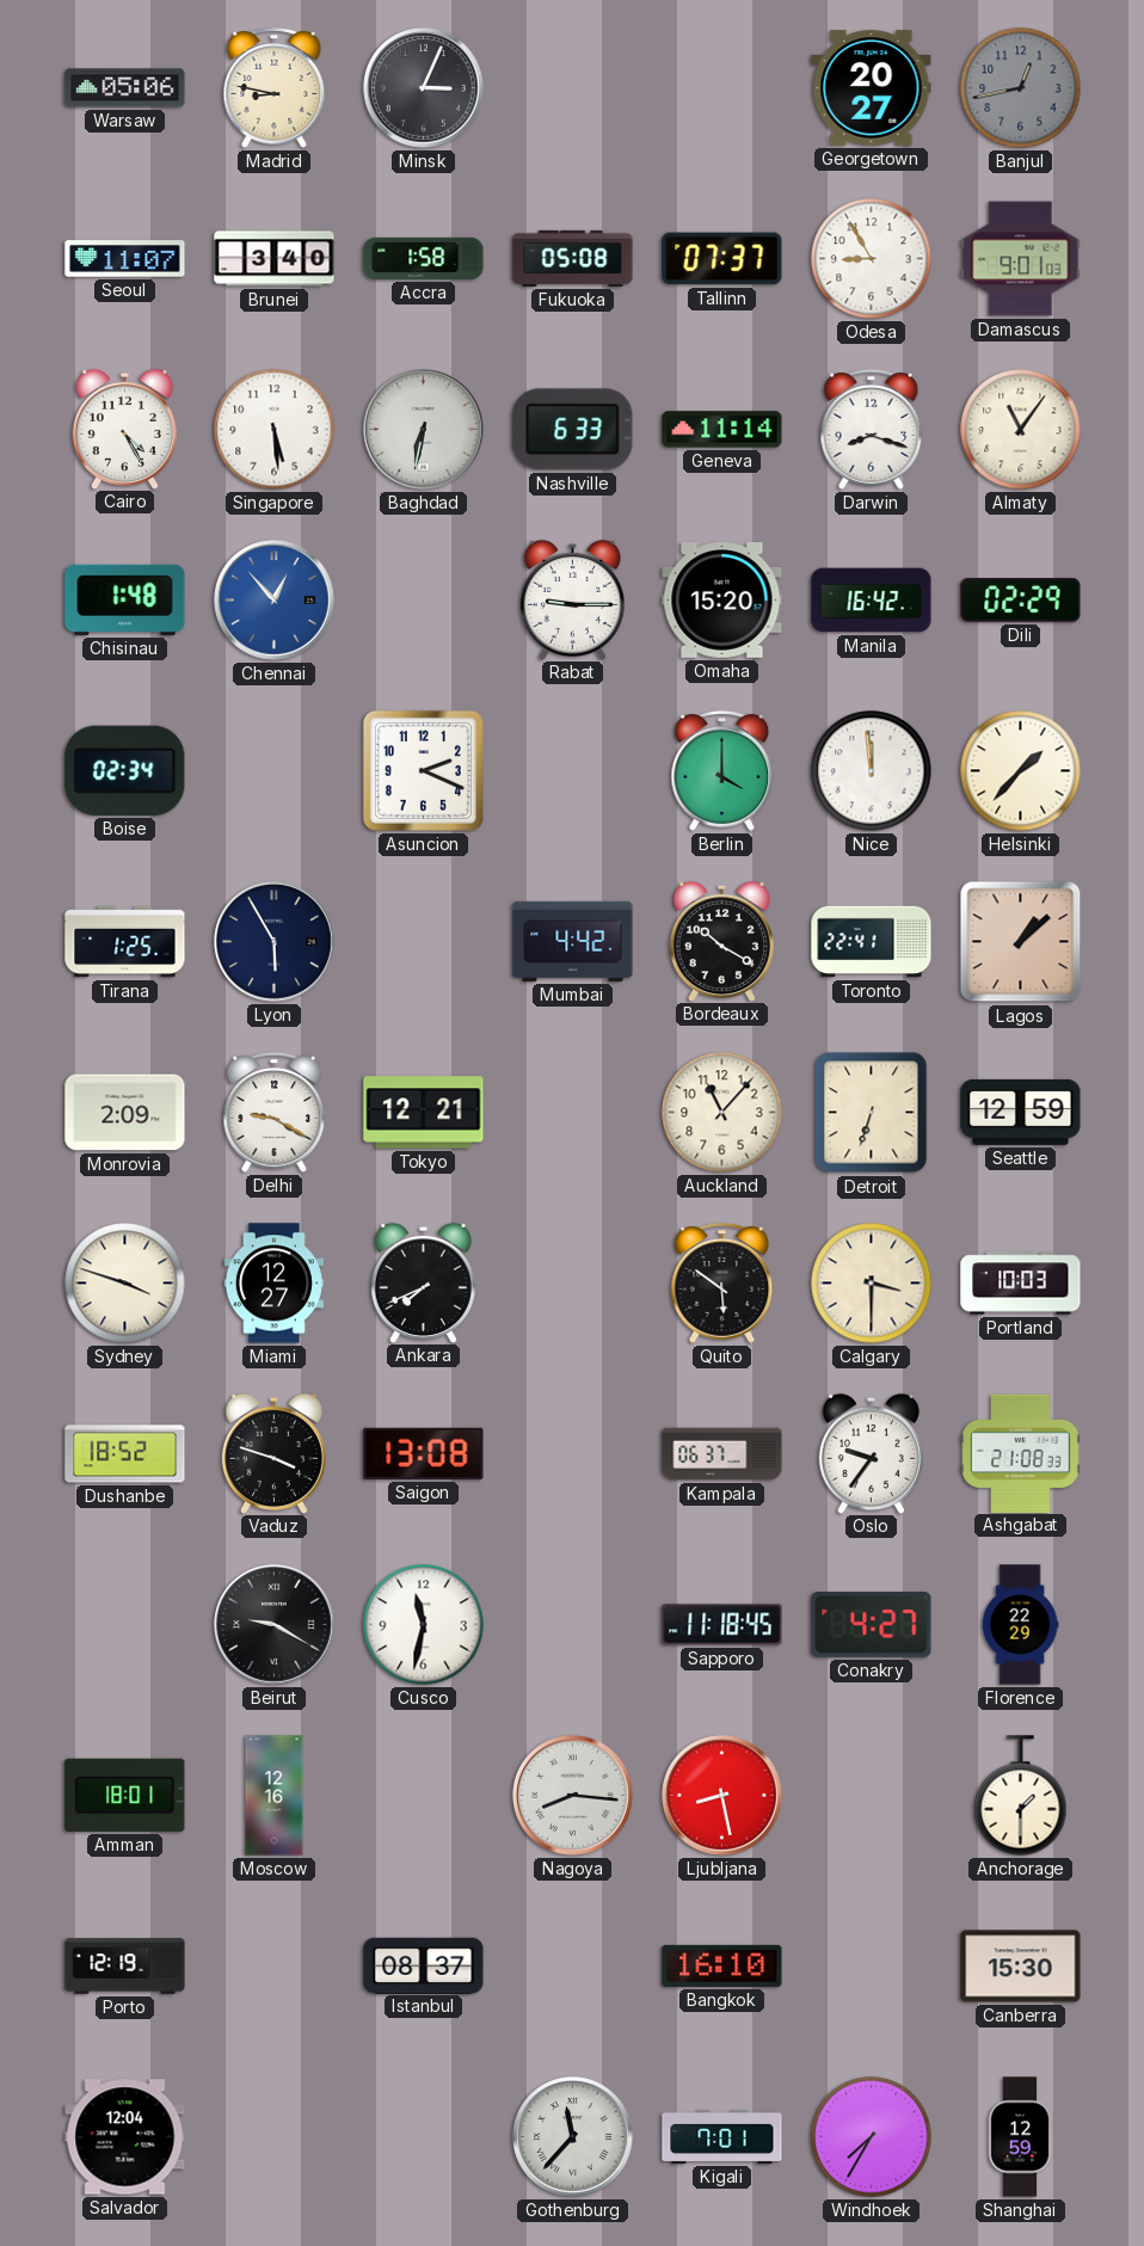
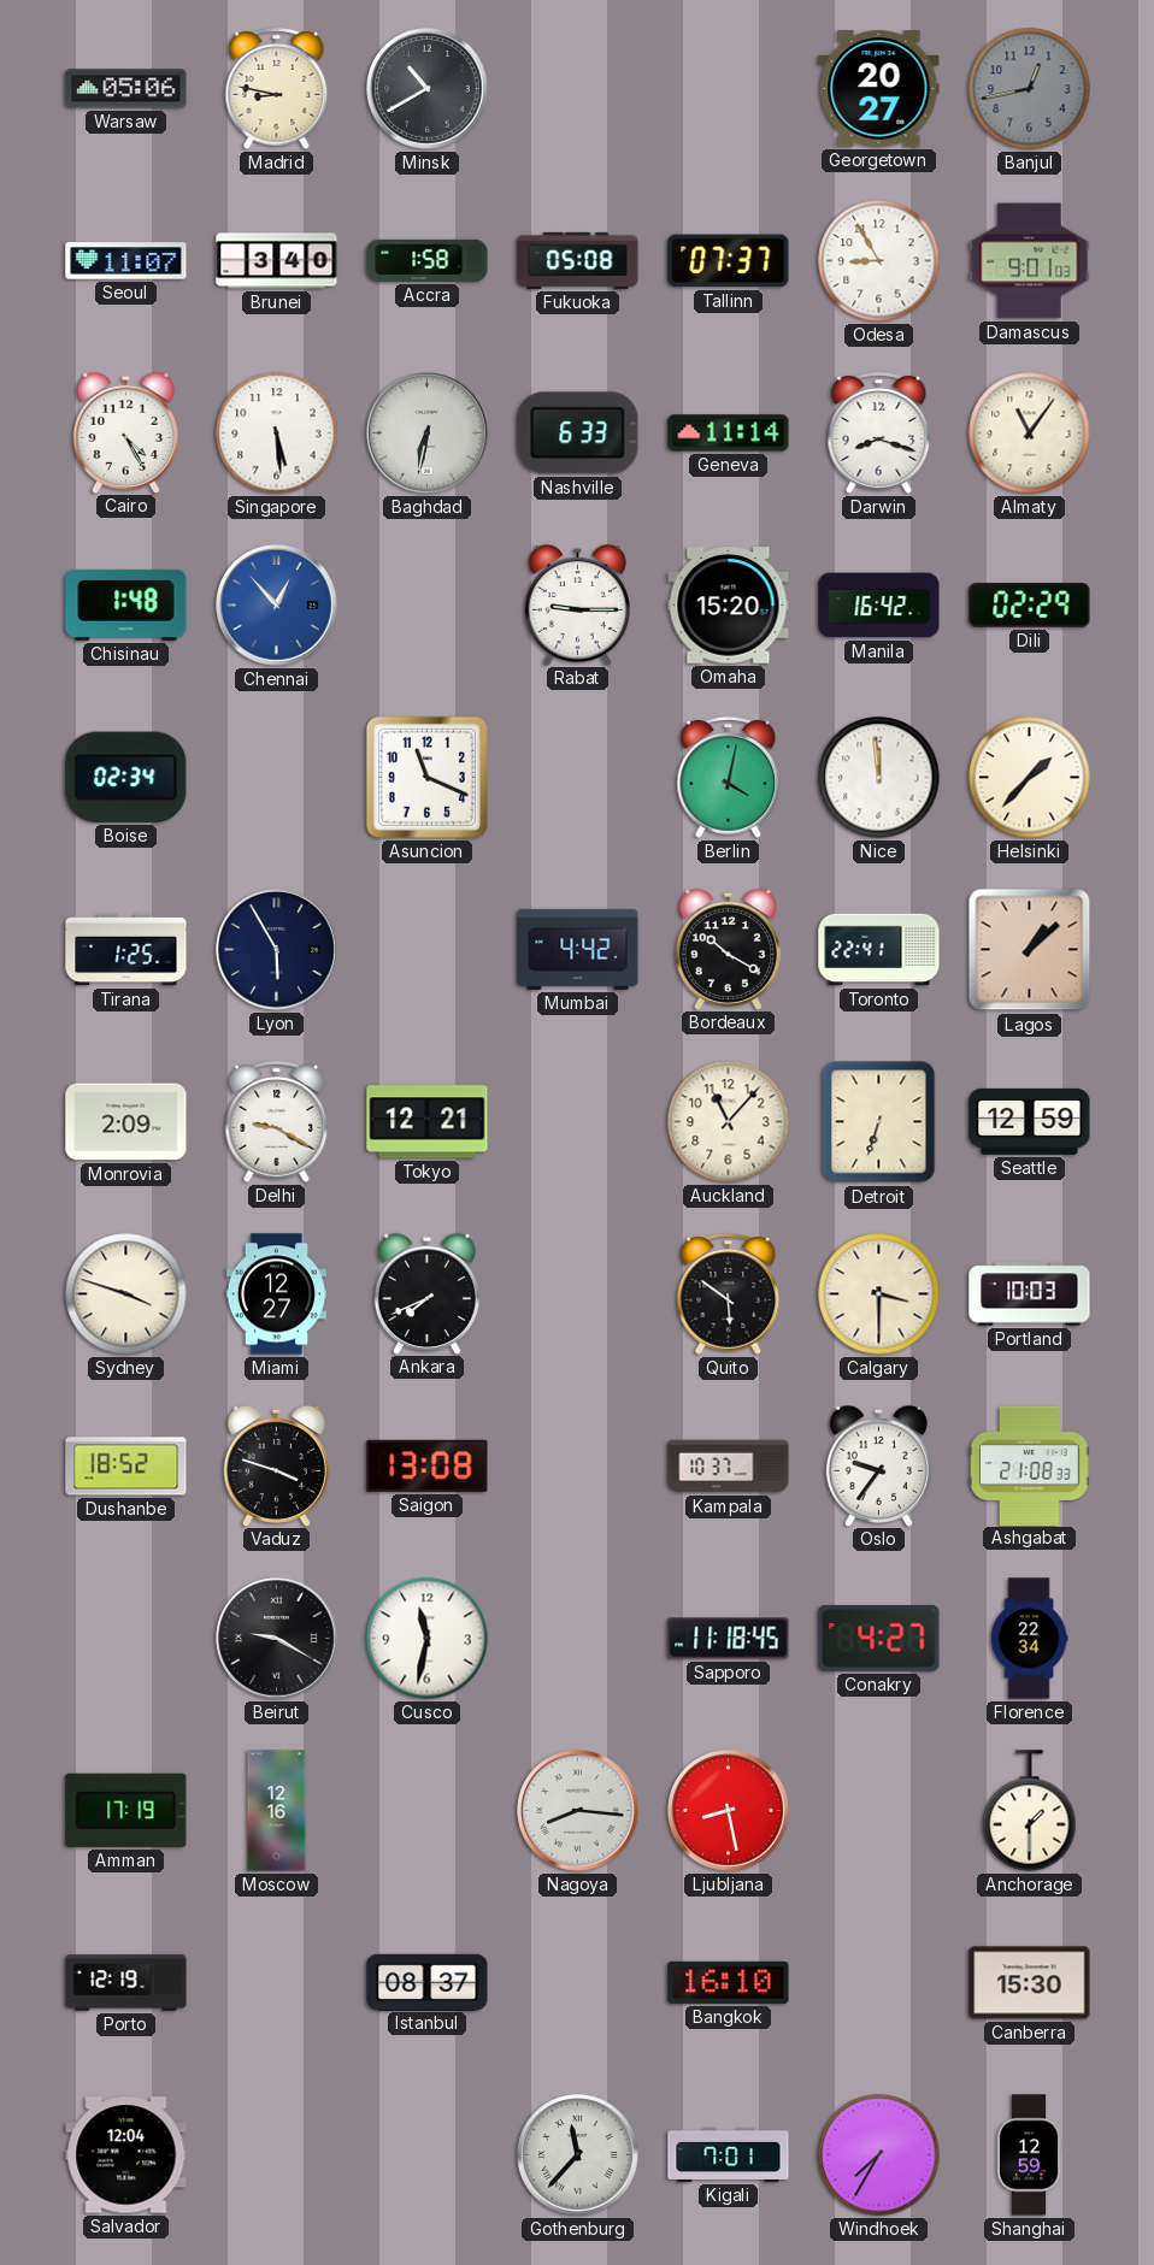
Minsk: 3:04 -> 10:40 (428, 89)
Asuncion: 2:19 -> 11:19 (426, 777)
Berlin: 4:00 -> 4:02 (729, 778)
Kampala: 06:37 -> 10:37 (729, 1467)
Florence: 22:29 -> 22:34 (1029, 1639)
Amman: 18:01 -> 17:19 (126, 1810)
